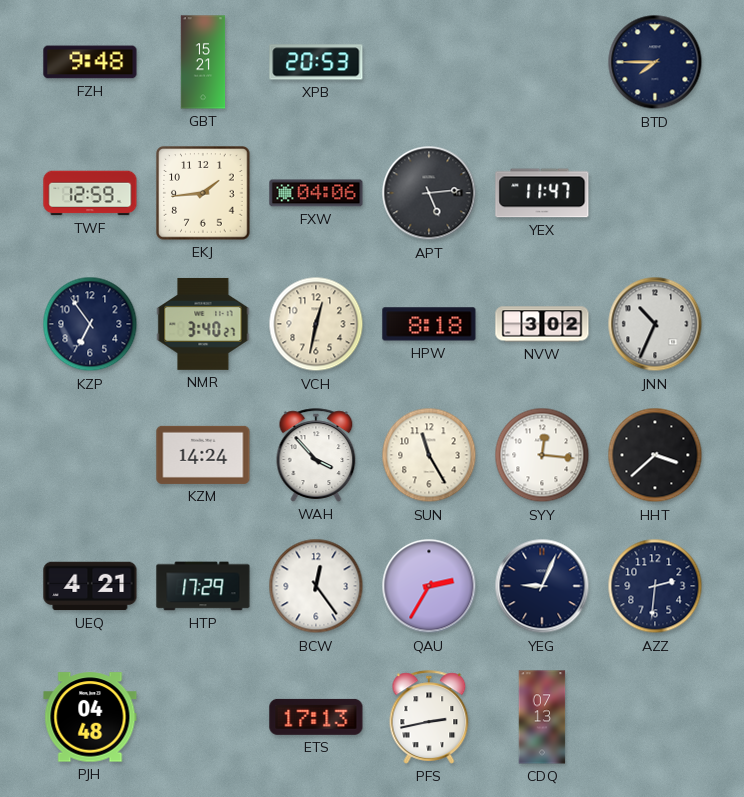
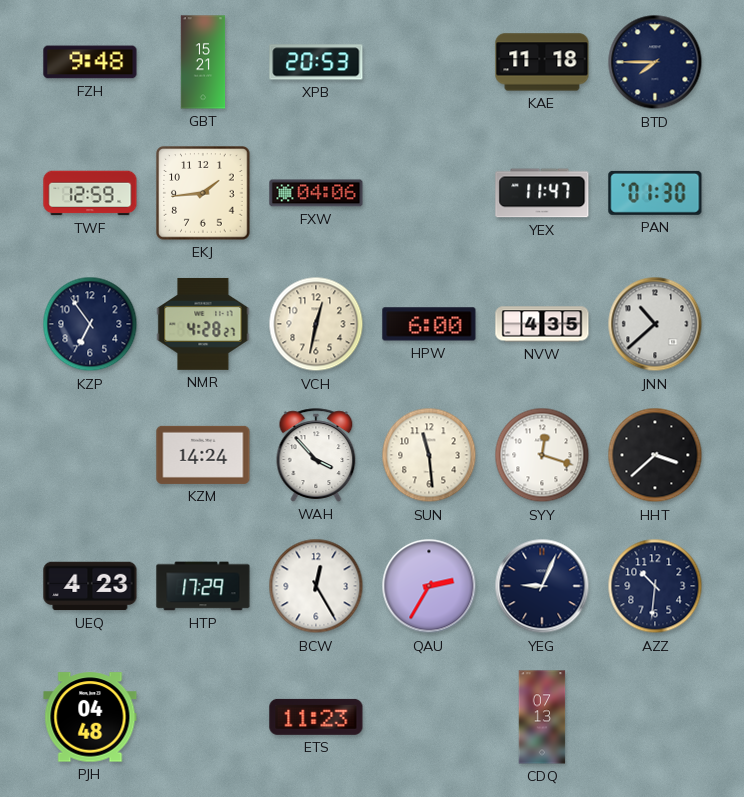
KAE: none -> 11:18 (542, 62)
APT: 5:14 -> none (429, 193)
PAN: none -> 01:30 (655, 193)
NMR: 3:40 -> 4:28 (203, 324)
HPW: 8:18 -> 6:00 (429, 324)
NVW: 3:02 -> 4:35 (542, 324)
JNN: 10:34 -> 10:38 (655, 324)
SUN: 11:25 -> 11:29 (429, 455)
SYY: 12:16 -> 12:18 (542, 455)
UEQ: 4:21 -> 4:23 (90, 586)
BCW: 12:24 -> 12:25 (316, 586)
AZZ: 2:31 -> 10:31 (655, 586)
ETS: 17:13 -> 11:23 (316, 717)
PFS: 2:43 -> none (429, 717)
